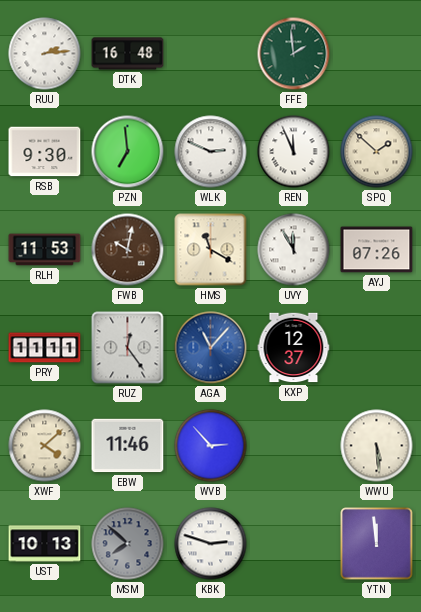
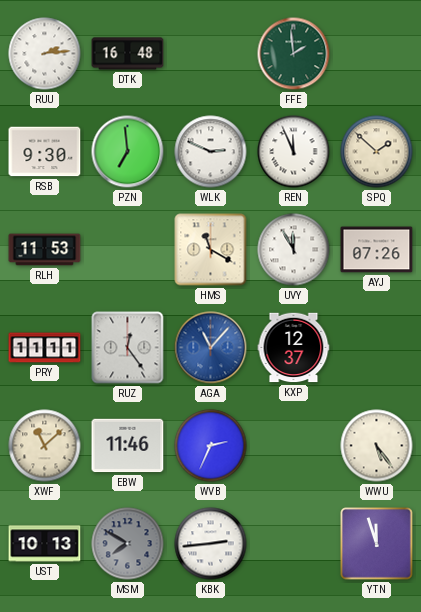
FWB: 10:02 -> none (128, 250)
XWF: 4:08 -> 11:08 (45, 446)
WVB: 2:53 -> 2:34 (211, 446)
WWU: 5:29 -> 5:24 (377, 446)
MSM: 7:52 -> 7:50 (128, 544)
KBK: 2:48 -> 2:44 (211, 544)
YTN: 11:59 -> 11:57 (377, 544)
